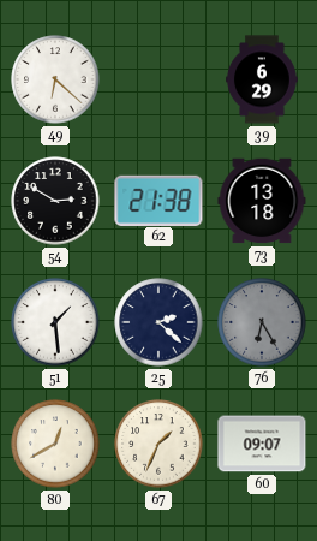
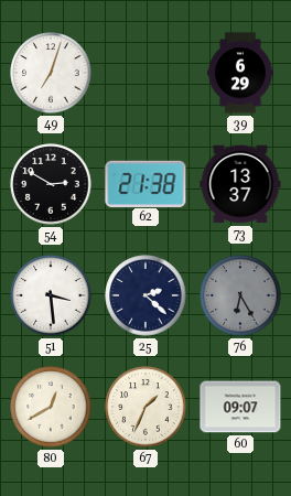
49: 6:22 -> 7:03 (51, 73)
73: 13:18 -> 13:37 (240, 184)
51: 1:29 -> 3:29 (51, 295)
